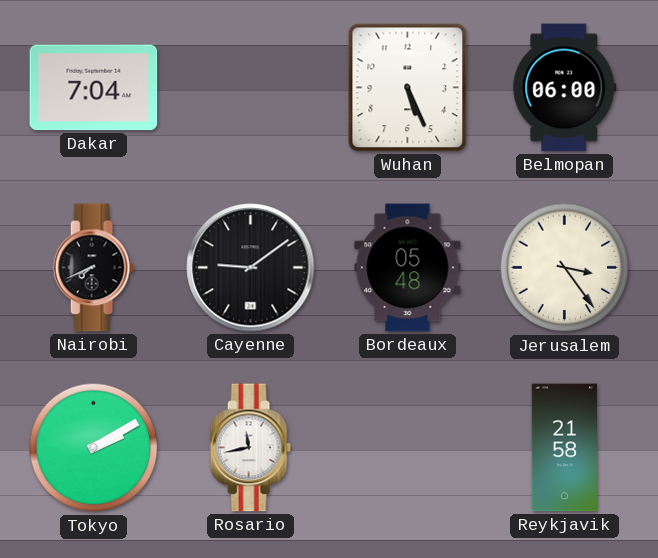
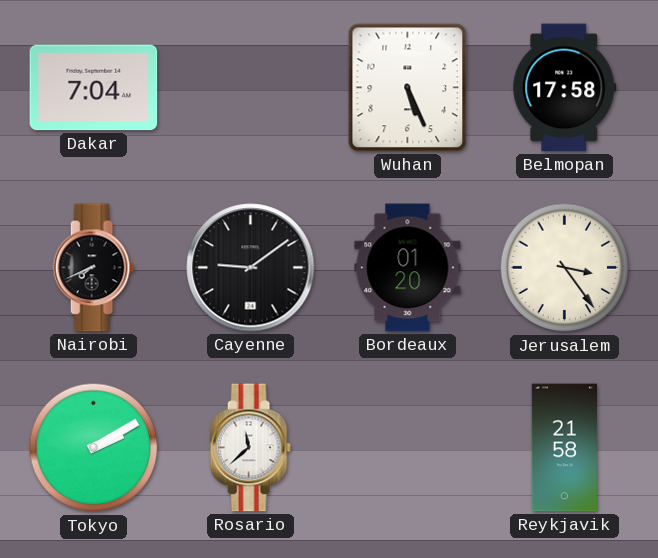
Belmopan: 06:00 -> 17:58 (565, 88)
Bordeaux: 05:48 -> 01:20 (408, 268)
Rosario: 11:43 -> 11:38 (250, 448)
